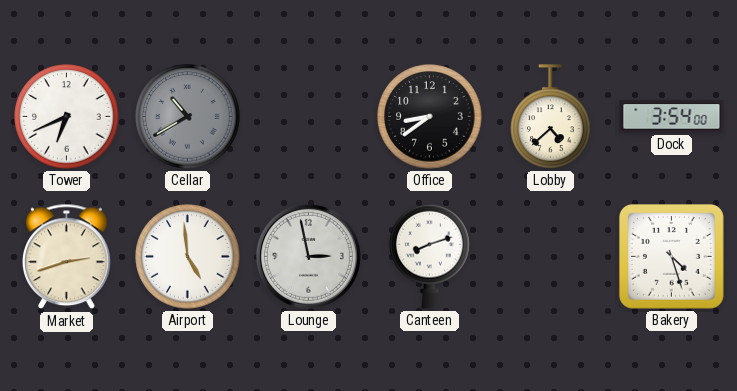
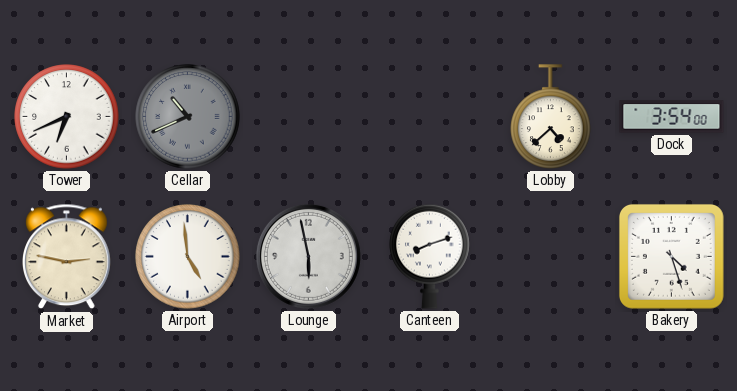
Cellar: 10:40 -> 10:41 (188, 117)
Office: 8:39 -> none (430, 117)
Market: 2:42 -> 2:47 (67, 257)
Lounge: 2:58 -> 5:58 (308, 256)
